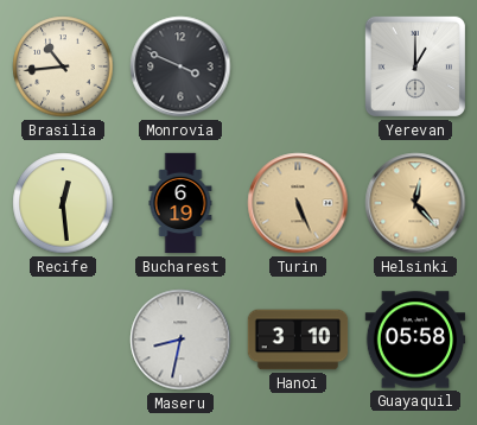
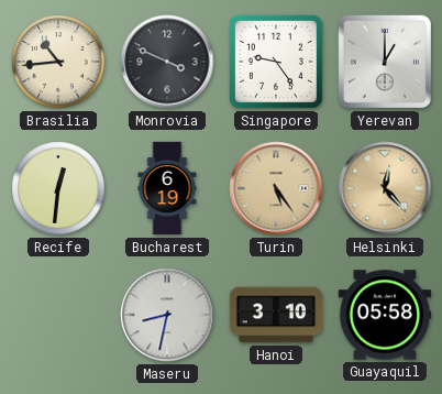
Singapore: none -> 9:24 (276, 62)
Recife: 12:29 -> 12:31 (58, 188)
Turin: 5:26 -> 5:24 (276, 188)
